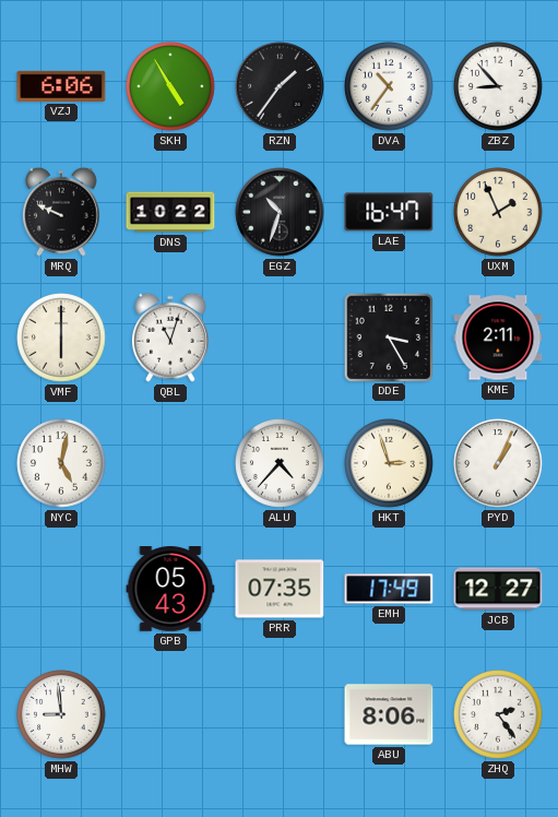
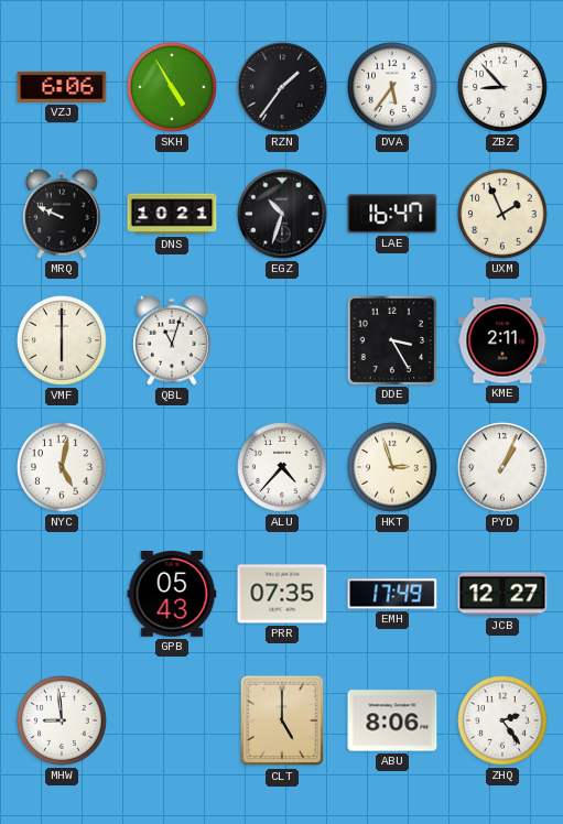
DVA: 10:36 -> 5:36 (393, 88)
DNS: 10:22 -> 10:21 (172, 214)
CLT: none -> 5:00 (282, 720)
